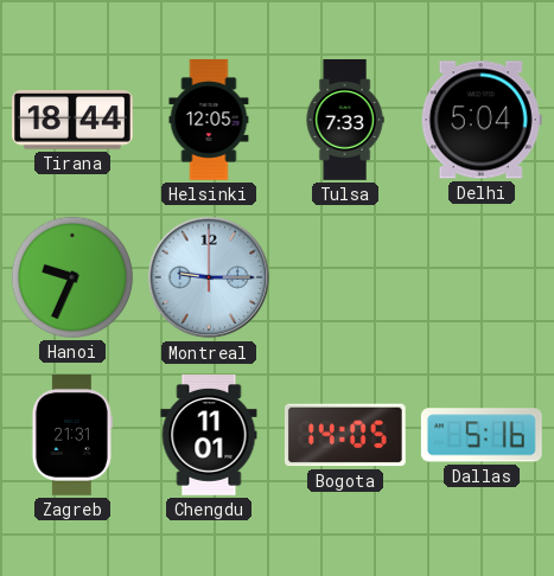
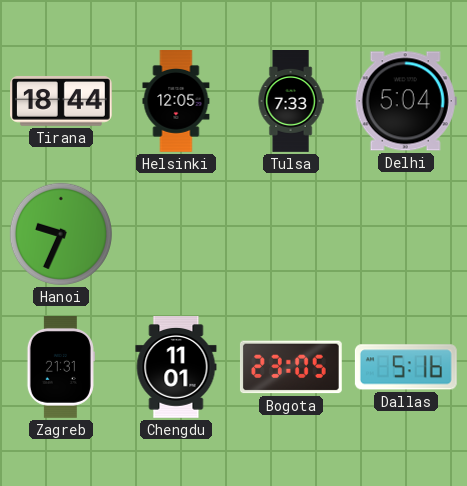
Montreal: 9:15 -> none (209, 277)
Bogota: 14:05 -> 23:05 (291, 367)
